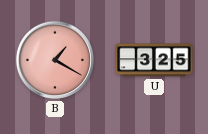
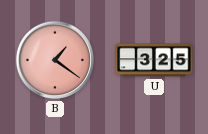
B: 1:20 -> 1:21 (55, 60)
